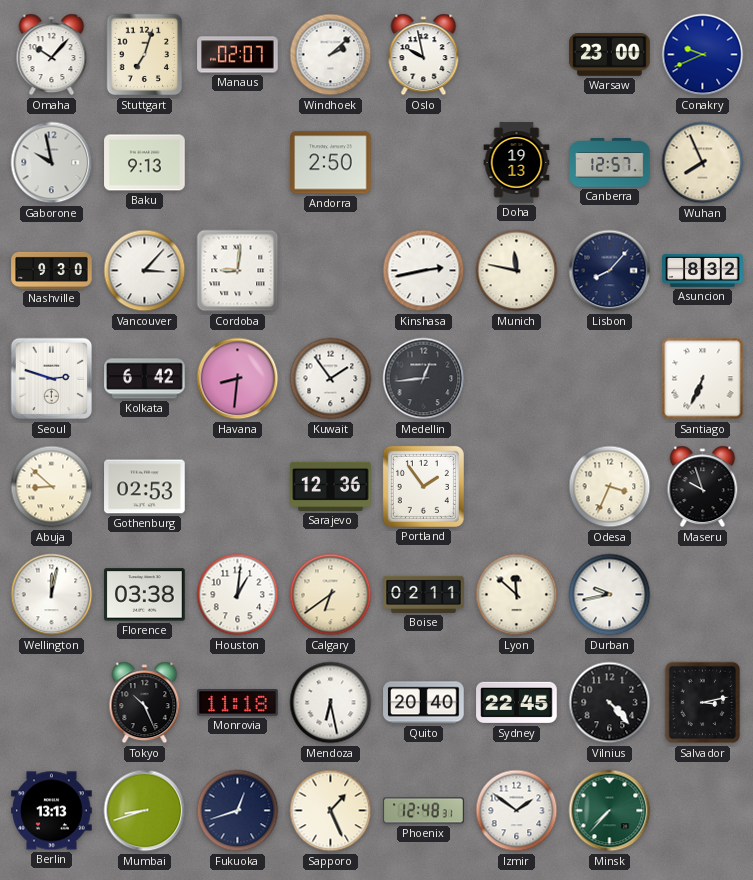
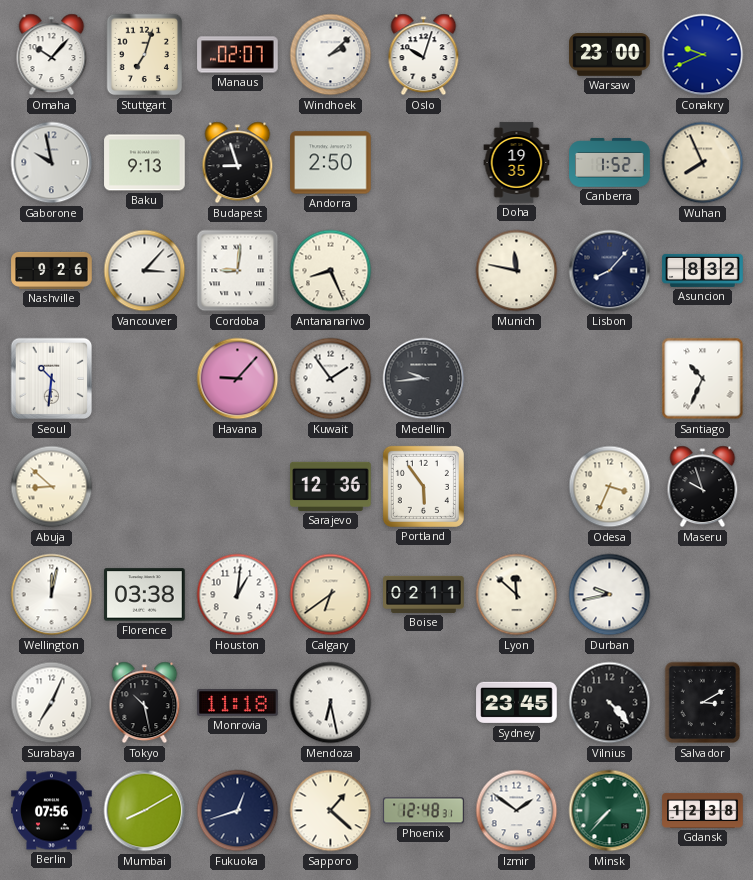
Oslo: 9:58 -> 10:03 (424, 55)
Budapest: none -> 8:57 (238, 163)
Doha: 19:13 -> 19:35 (517, 163)
Canberra: 12:57 -> 1:52 (610, 163)
Nashville: 9:30 -> 9:26 (52, 270)
Antananarivo: none -> 8:26 (331, 271)
Kinshasa: 2:43 -> none (424, 271)
Seoul: 2:48 -> 10:31 (52, 379)
Kolkata: 6:42 -> none (145, 379)
Havana: 8:31 -> 9:07 (238, 379)
Medellin: 12:44 -> 9:44 (424, 379)
Santiago: 6:34 -> 10:34 (703, 379)
Gothenburg: 02:53 -> none (145, 487)
Portland: 1:54 -> 5:54 (423, 486)
Surabaya: none -> 7:04 (52, 703)
Tokyo: 10:26 -> 10:28 (145, 703)
Quito: 20:40 -> none (424, 703)
Sydney: 22:45 -> 23:45 (517, 703)
Salvador: 3:13 -> 3:10 (703, 703)
Berlin: 13:13 -> 07:56 (52, 811)
Mumbai: 8:42 -> 8:10 (145, 811)
Sapporo: 1:26 -> 1:22 (331, 811)
Gdansk: none -> 12:38 (703, 810)
